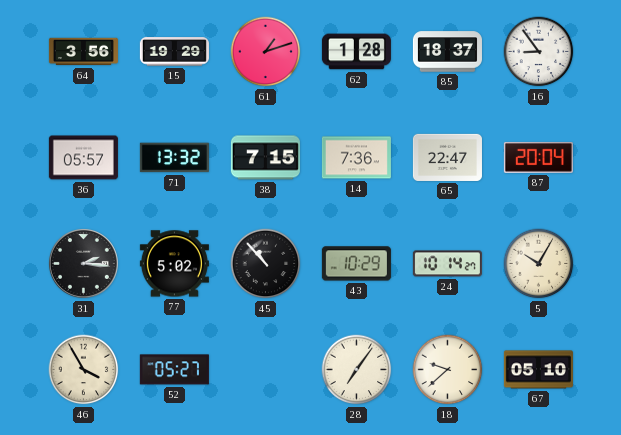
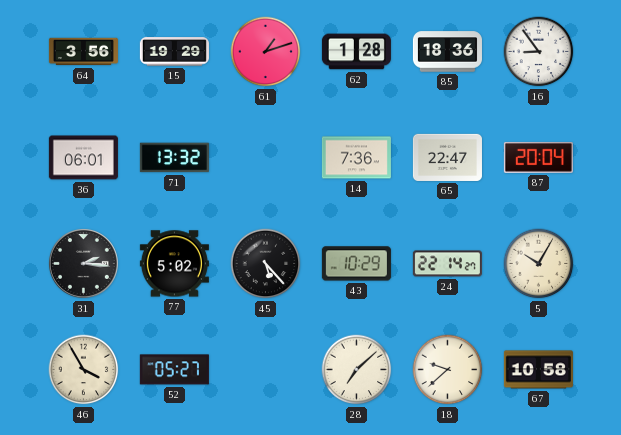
85: 18:37 -> 18:36 (447, 52)
36: 05:57 -> 06:01 (83, 158)
38: 7:15 -> none (265, 158)
45: 10:53 -> 5:23 (266, 264)
24: 10:14 -> 22:14 (447, 264)
28: 7:06 -> 7:08 (357, 370)
67: 05:10 -> 10:58 (538, 370)
